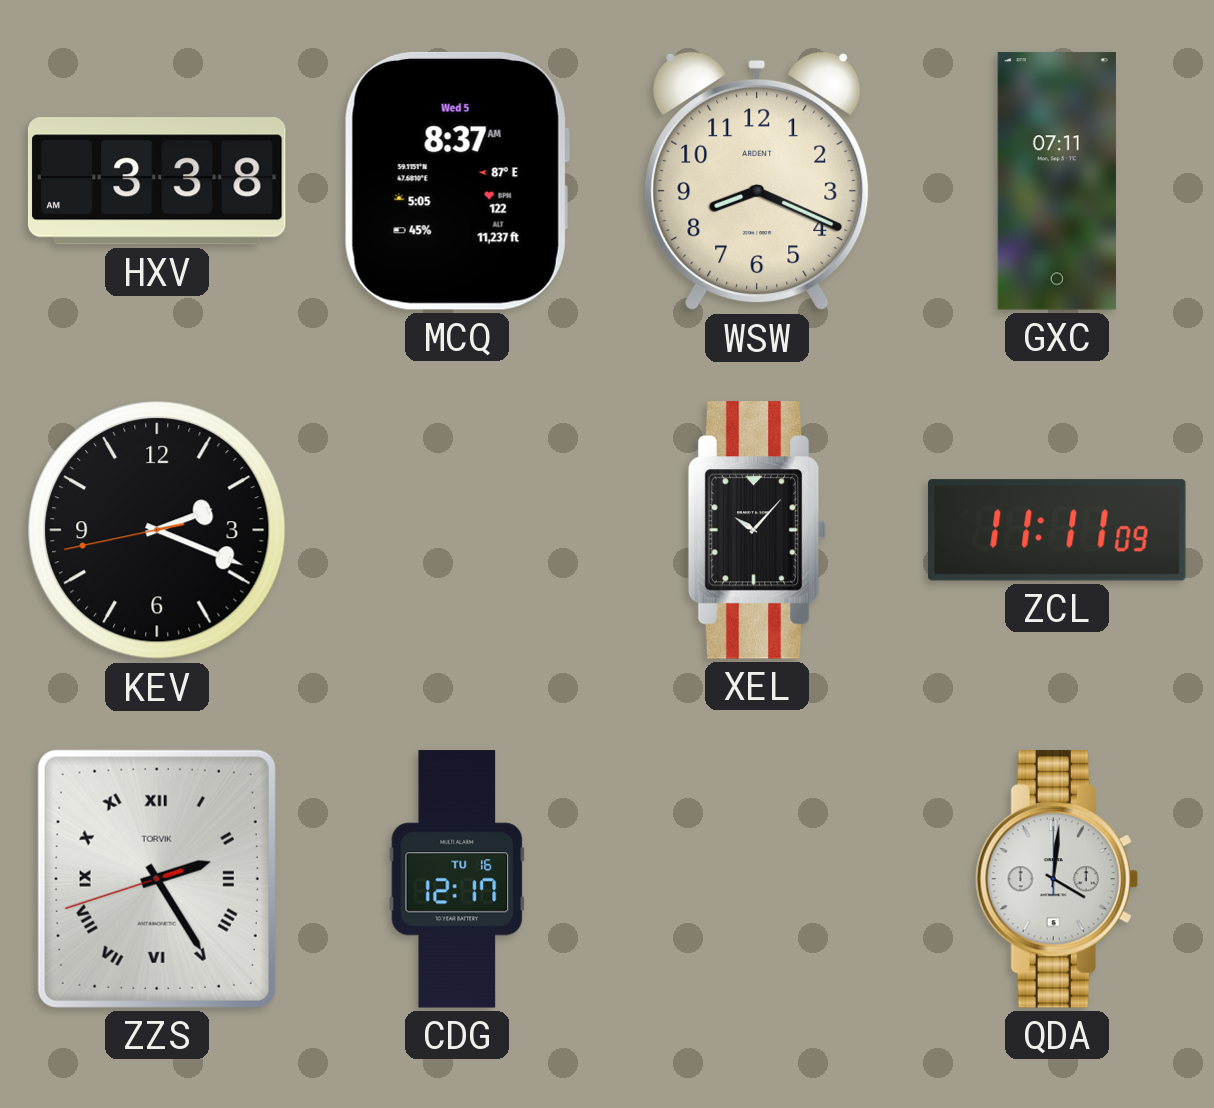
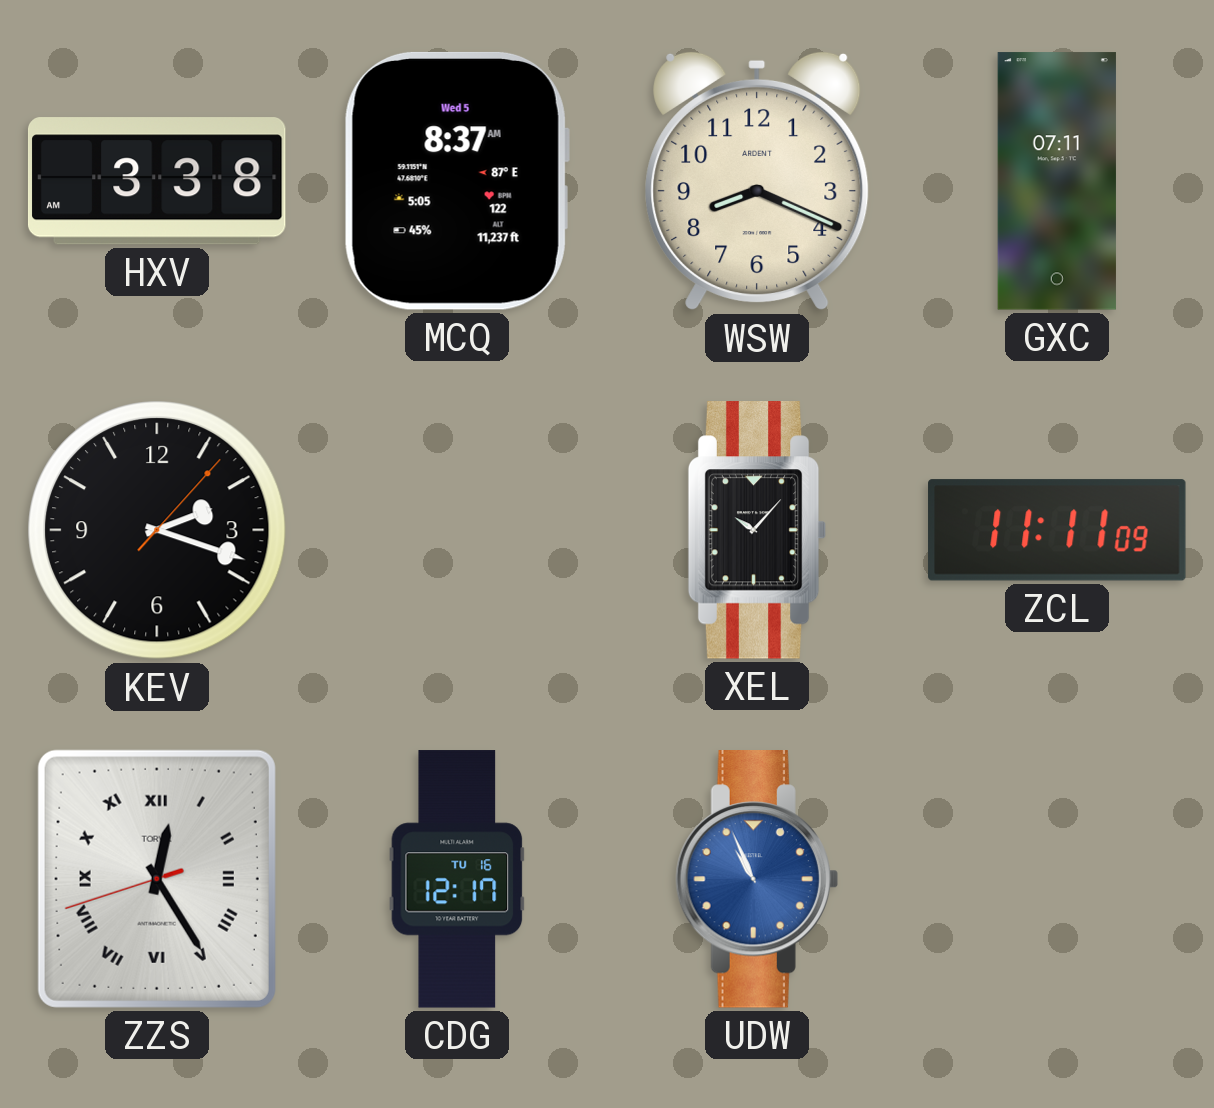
KEV: 2:18:43 -> 2:18:07 (158, 531)
ZZS: 2:24 -> 12:24 (157, 879)
UDW: none -> 10:56 (757, 880)
QDA: 4:01 -> none (1057, 880)
